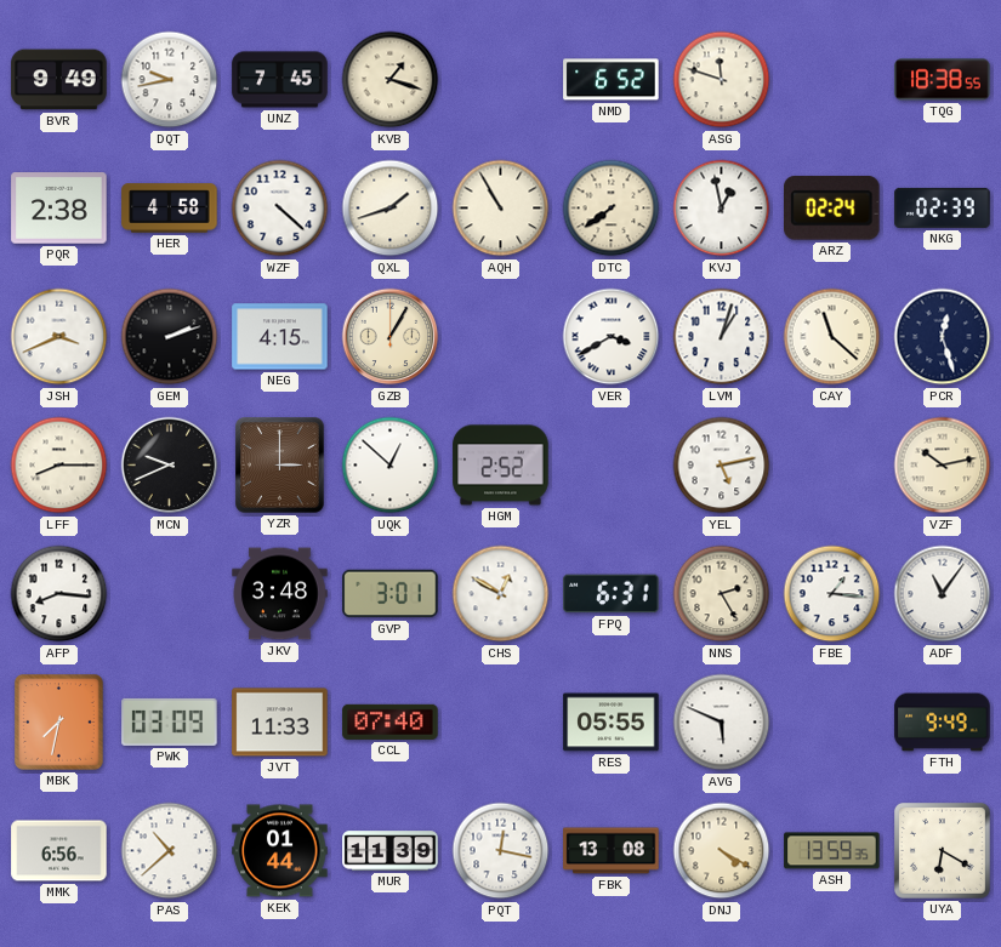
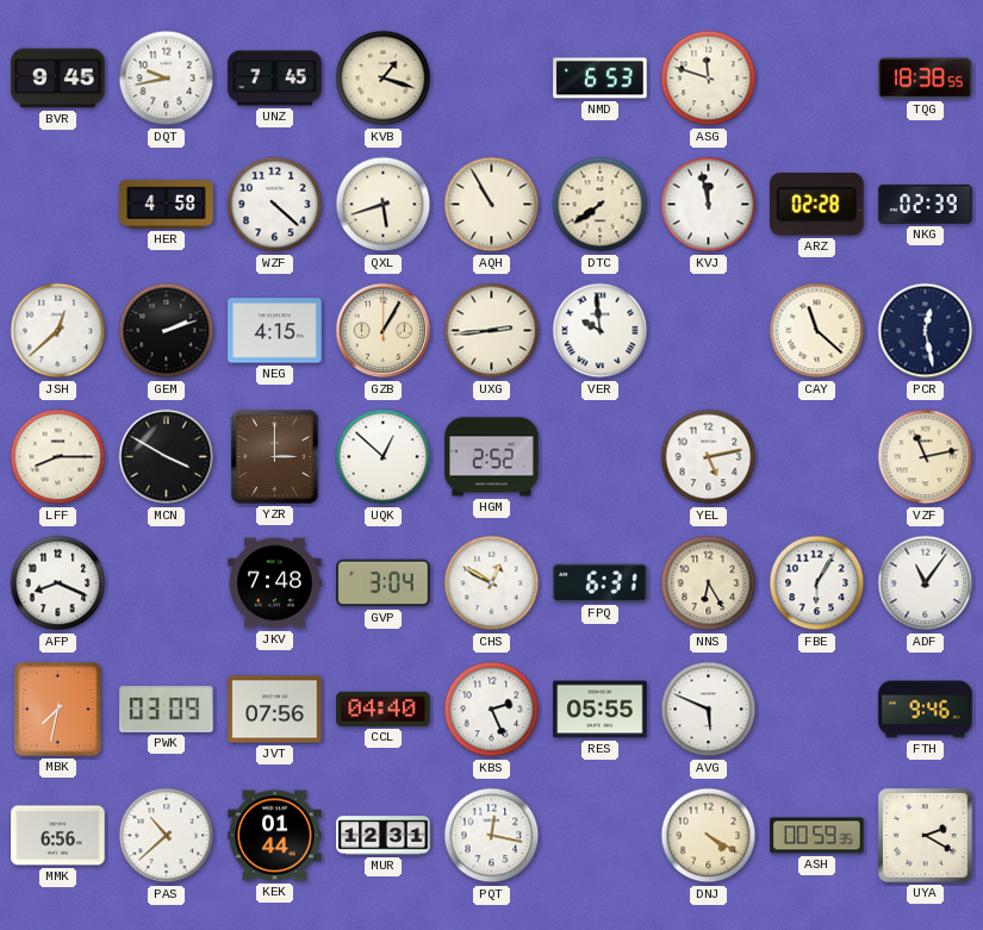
BVR: 9:49 -> 9:45 (58, 79)
NMD: 6:52 -> 6:53 (601, 79)
PQR: 2:38 -> none (59, 209)
QXL: 1:42 -> 5:42 (384, 205)
KVJ: 12:58 -> 11:58 (709, 205)
ARZ: 02:24 -> 02:28 (817, 205)
JSH: 3:41 -> 12:38 (58, 331)
UXG: none -> 2:44 (492, 331)
VER: 3:40 -> 9:59 (601, 331)
LVM: 1:03 -> none (722, 337)
PCR: 12:27 -> 12:28 (926, 331)
MCN: 9:41 -> 3:50 (167, 457)
VZF: 10:13 -> 11:13 (926, 457)
AFP: 8:16 -> 8:19 (58, 583)
JKV: 3:48 -> 7:48 (275, 583)
GVP: 3:01 -> 3:04 (384, 583)
NNS: 2:25 -> 6:25 (709, 583)
FBE: 1:16 -> 6:05 (817, 583)
JVT: 11:33 -> 07:56 (275, 710)
CCL: 07:40 -> 04:40 (384, 709)
KBS: none -> 2:26 (492, 710)
FTH: 9:49 -> 9:46 (926, 710)
MUR: 11:39 -> 12:31 (384, 836)
FBK: 13:08 -> none (612, 851)
ASH: 13:59 -> 00:59 (817, 836)
UYA: 6:20 -> 2:20 (925, 835)
